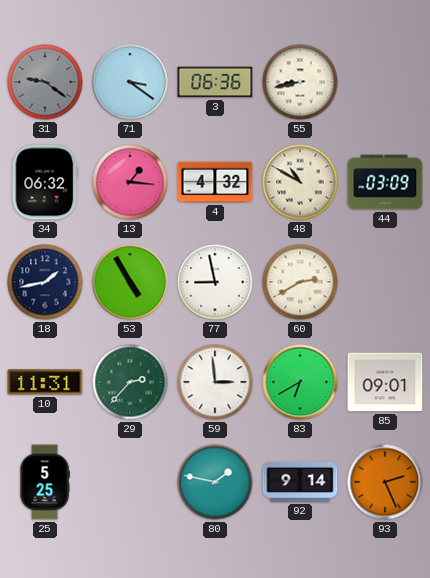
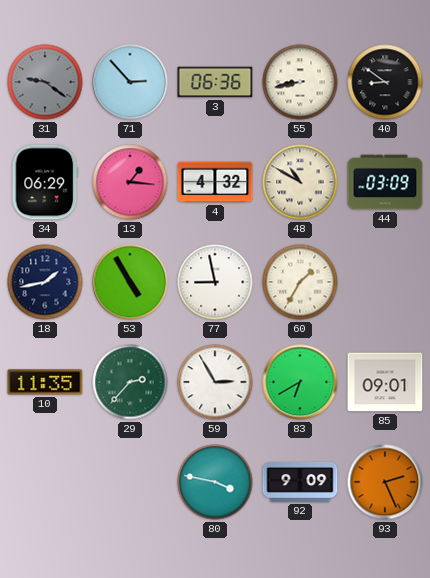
71: 3:21 -> 2:53 (130, 82)
40: none -> 8:51 (385, 82)
34: 06:32 -> 06:29 (45, 182)
60: 2:40 -> 1:35 (300, 282)
10: 11:31 -> 11:35 (45, 382)
59: 2:59 -> 2:55 (215, 382)
25: 5:25 -> none (45, 482)
80: 1:47 -> 3:47 (215, 482)
92: 9:14 -> 9:09 (300, 482)
